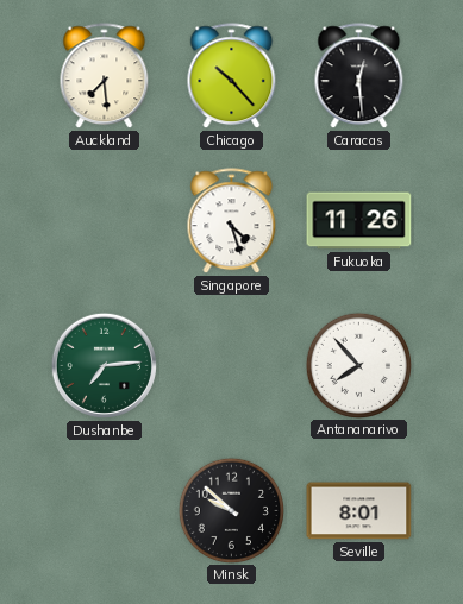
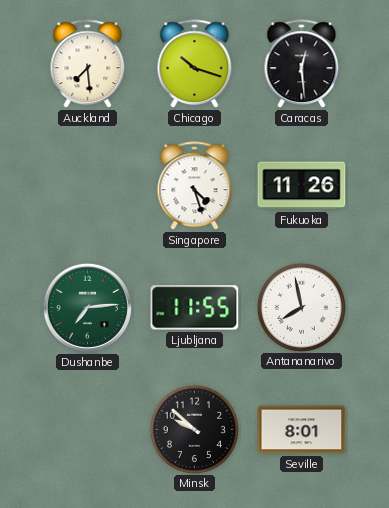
Chicago: 10:23 -> 10:18 (195, 64)
Ljubljana: none -> 11:55 (195, 308)
Antananarivo: 7:53 -> 7:58 (301, 307)
